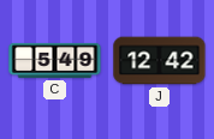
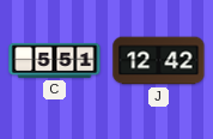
C: 5:49 -> 5:51 (55, 60)
